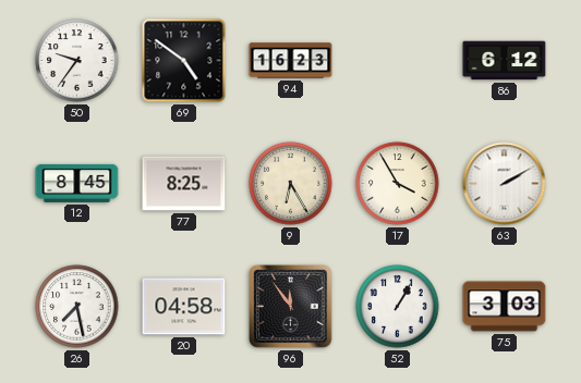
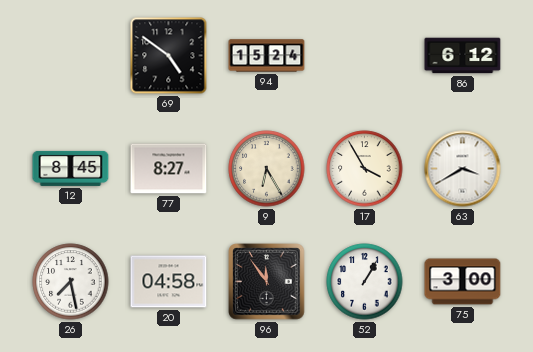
50: 9:36 -> none (77, 61)
94: 16:23 -> 15:24 (267, 56)
77: 8:25 -> 8:27 (169, 169)
63: 2:10 -> 3:40 (463, 169)
75: 3:03 -> 3:00 (463, 282)
